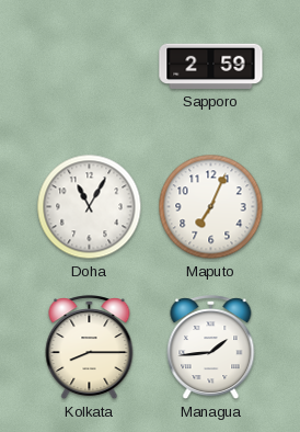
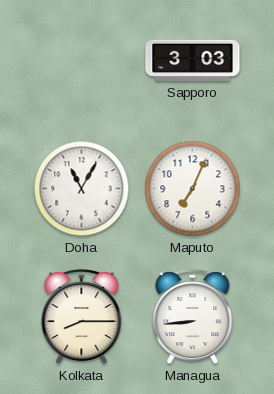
Sapporo: 2:59 -> 3:03 (193, 61)
Managua: 1:44 -> 8:44 (193, 317)
